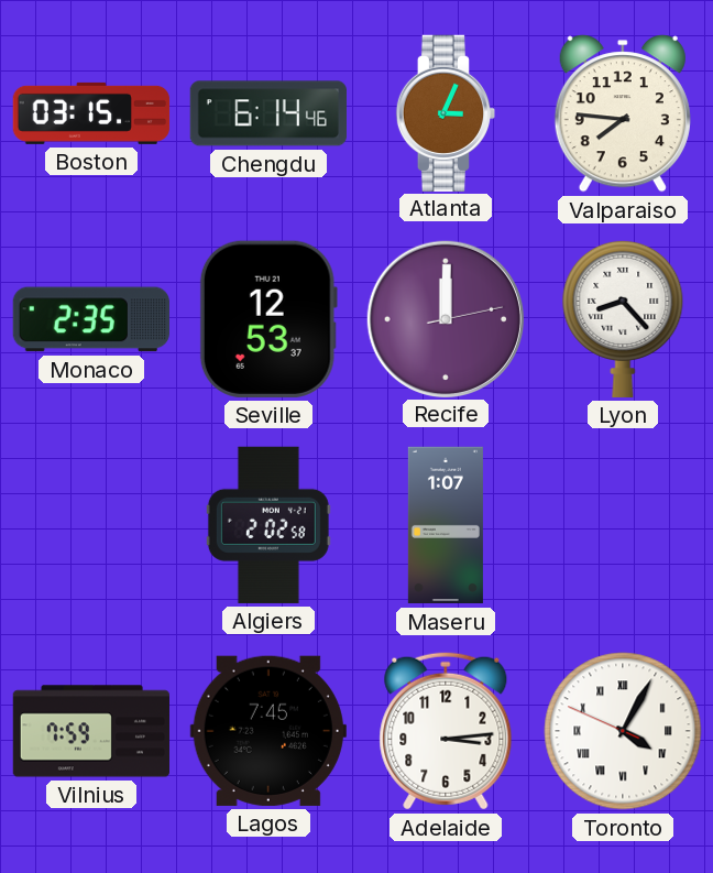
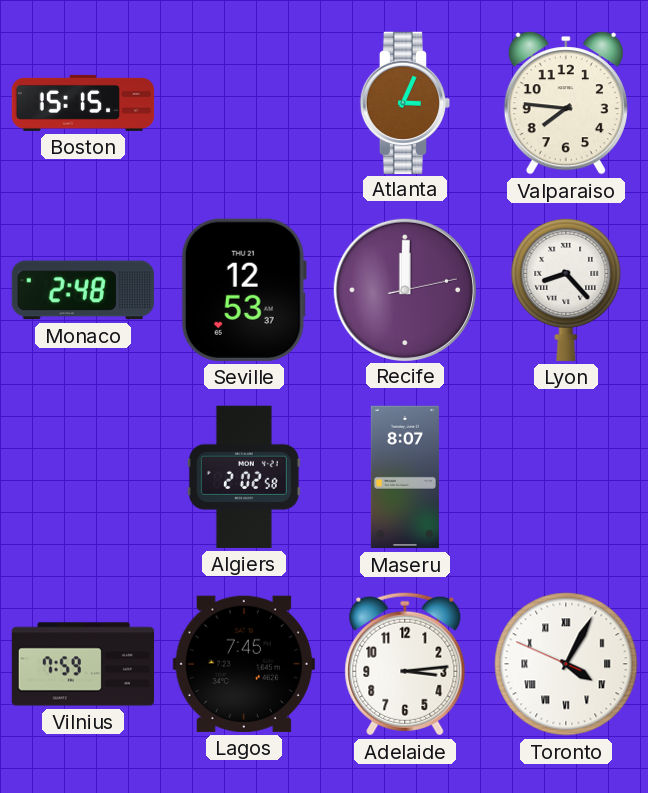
Boston: 03:15 -> 15:15 (83, 103)
Chengdu: 6:14 -> none (268, 113)
Monaco: 2:35 -> 2:48 (83, 290)
Maseru: 1:07 -> 8:07 (405, 477)
